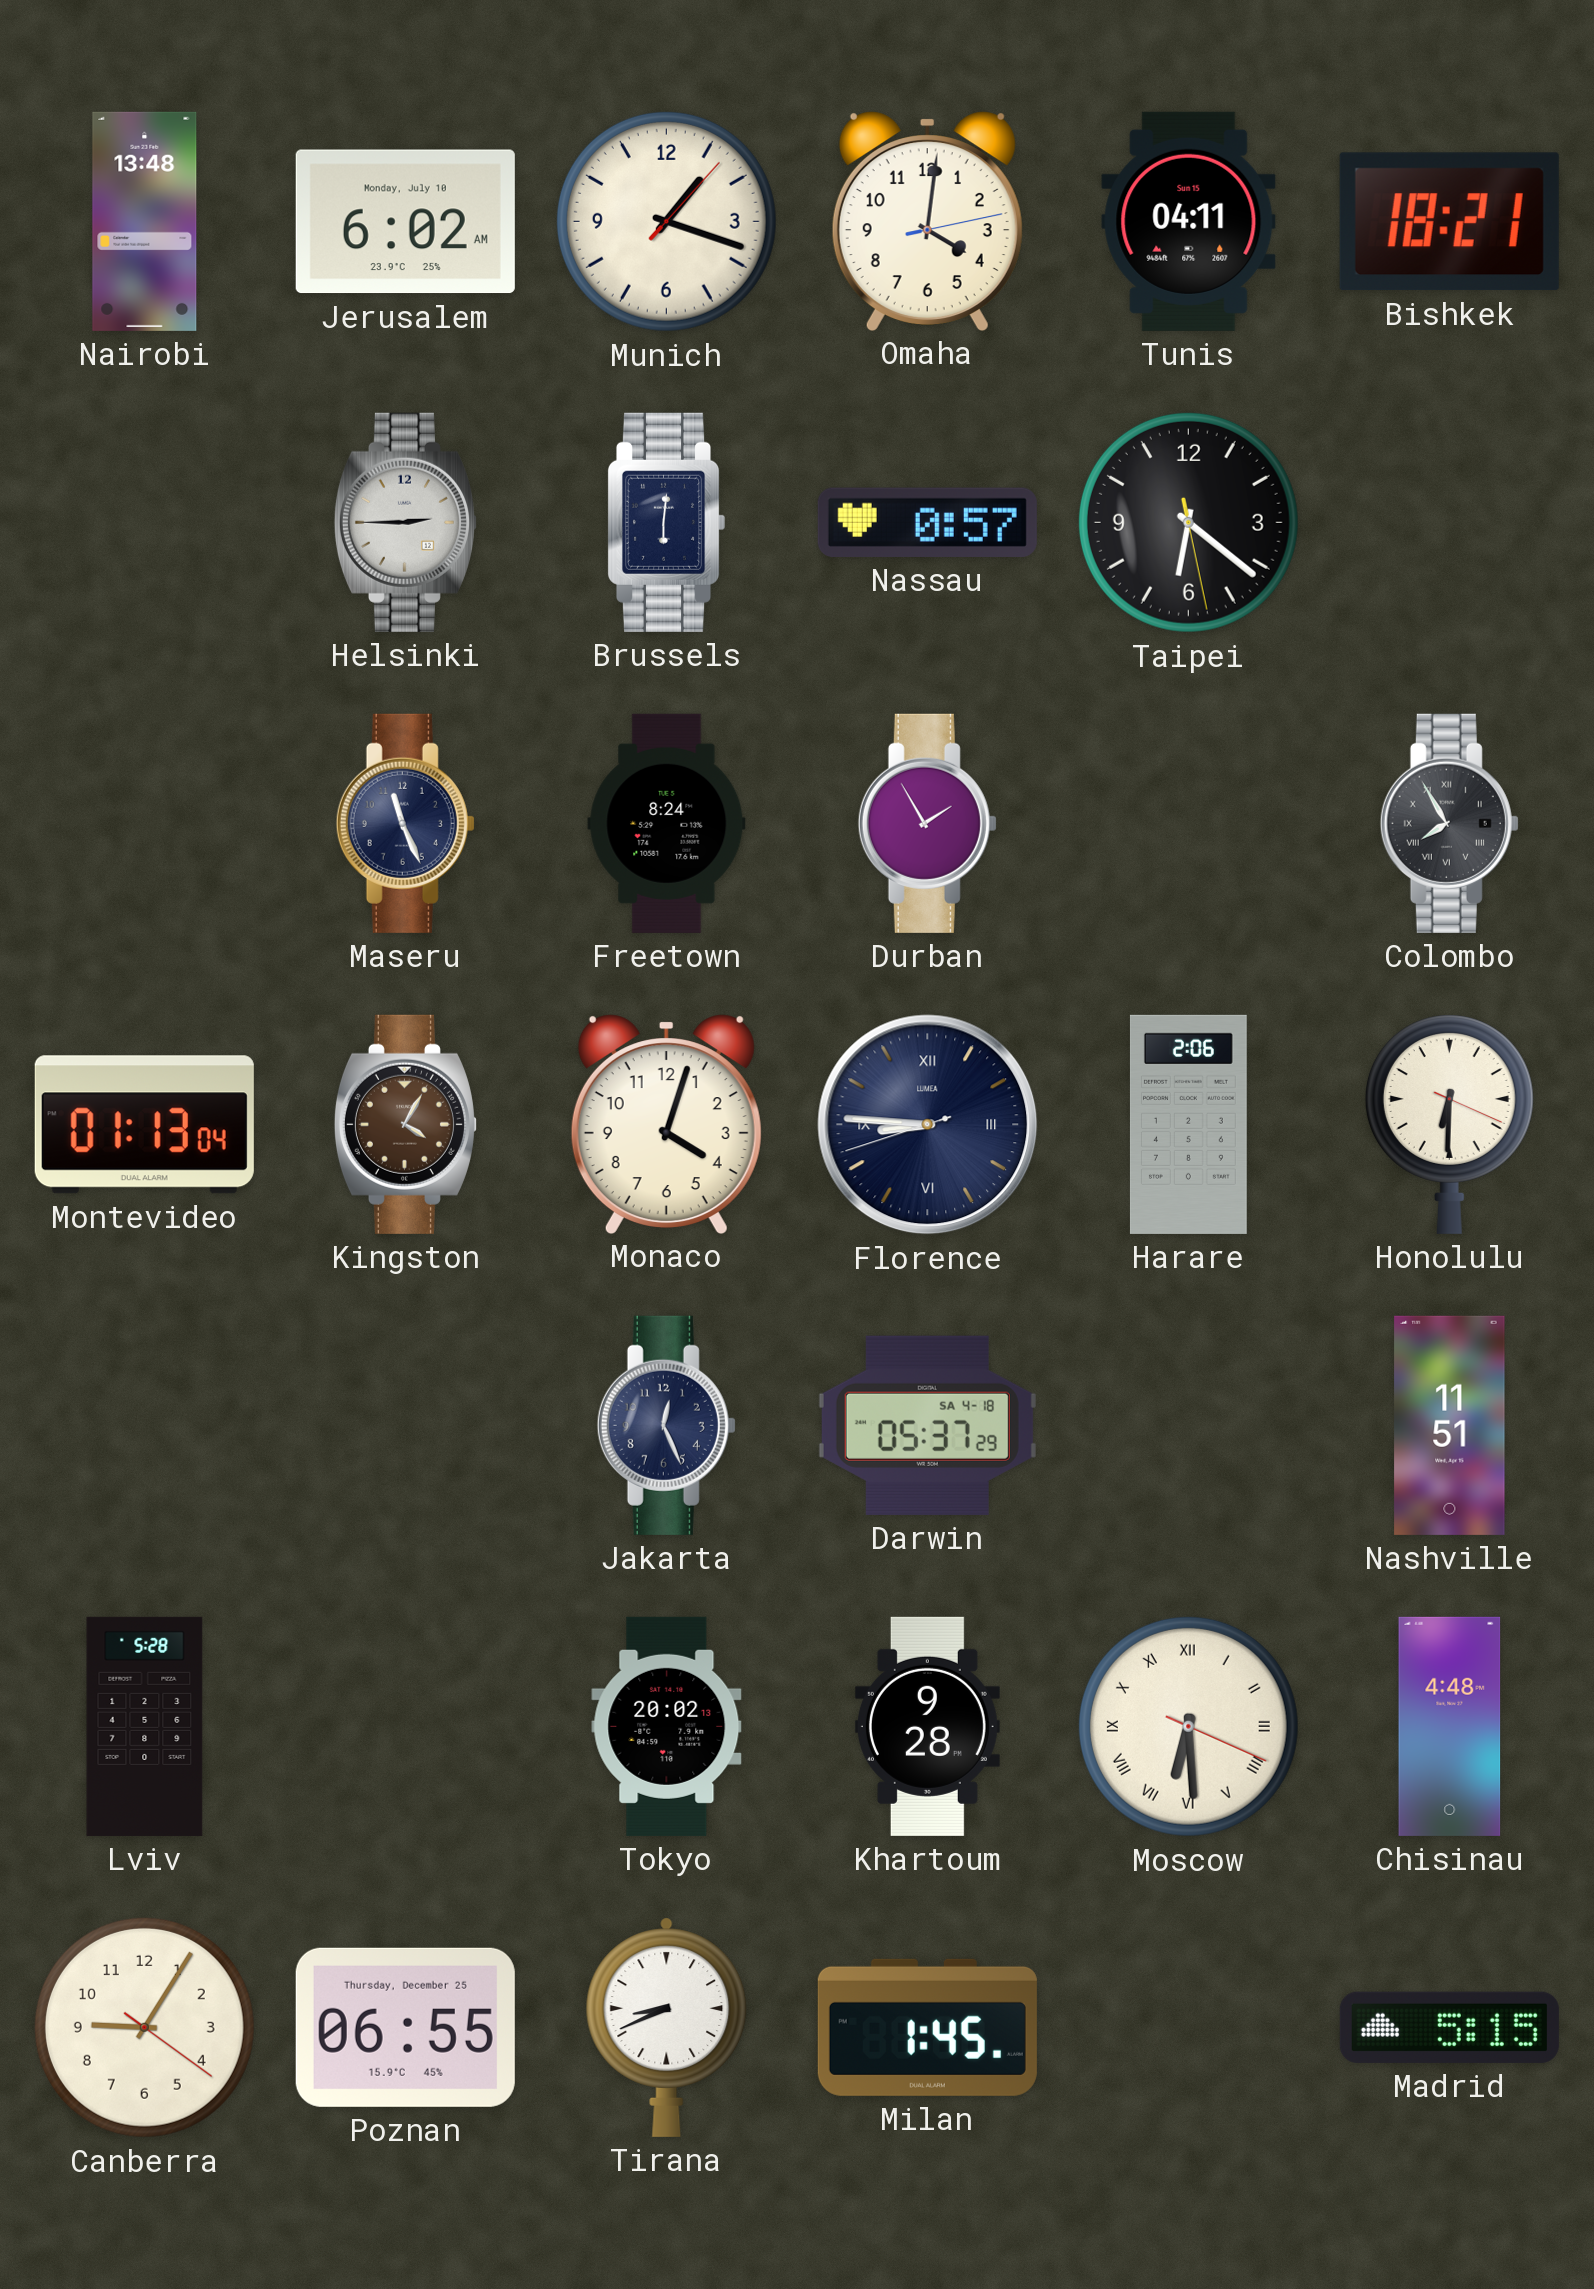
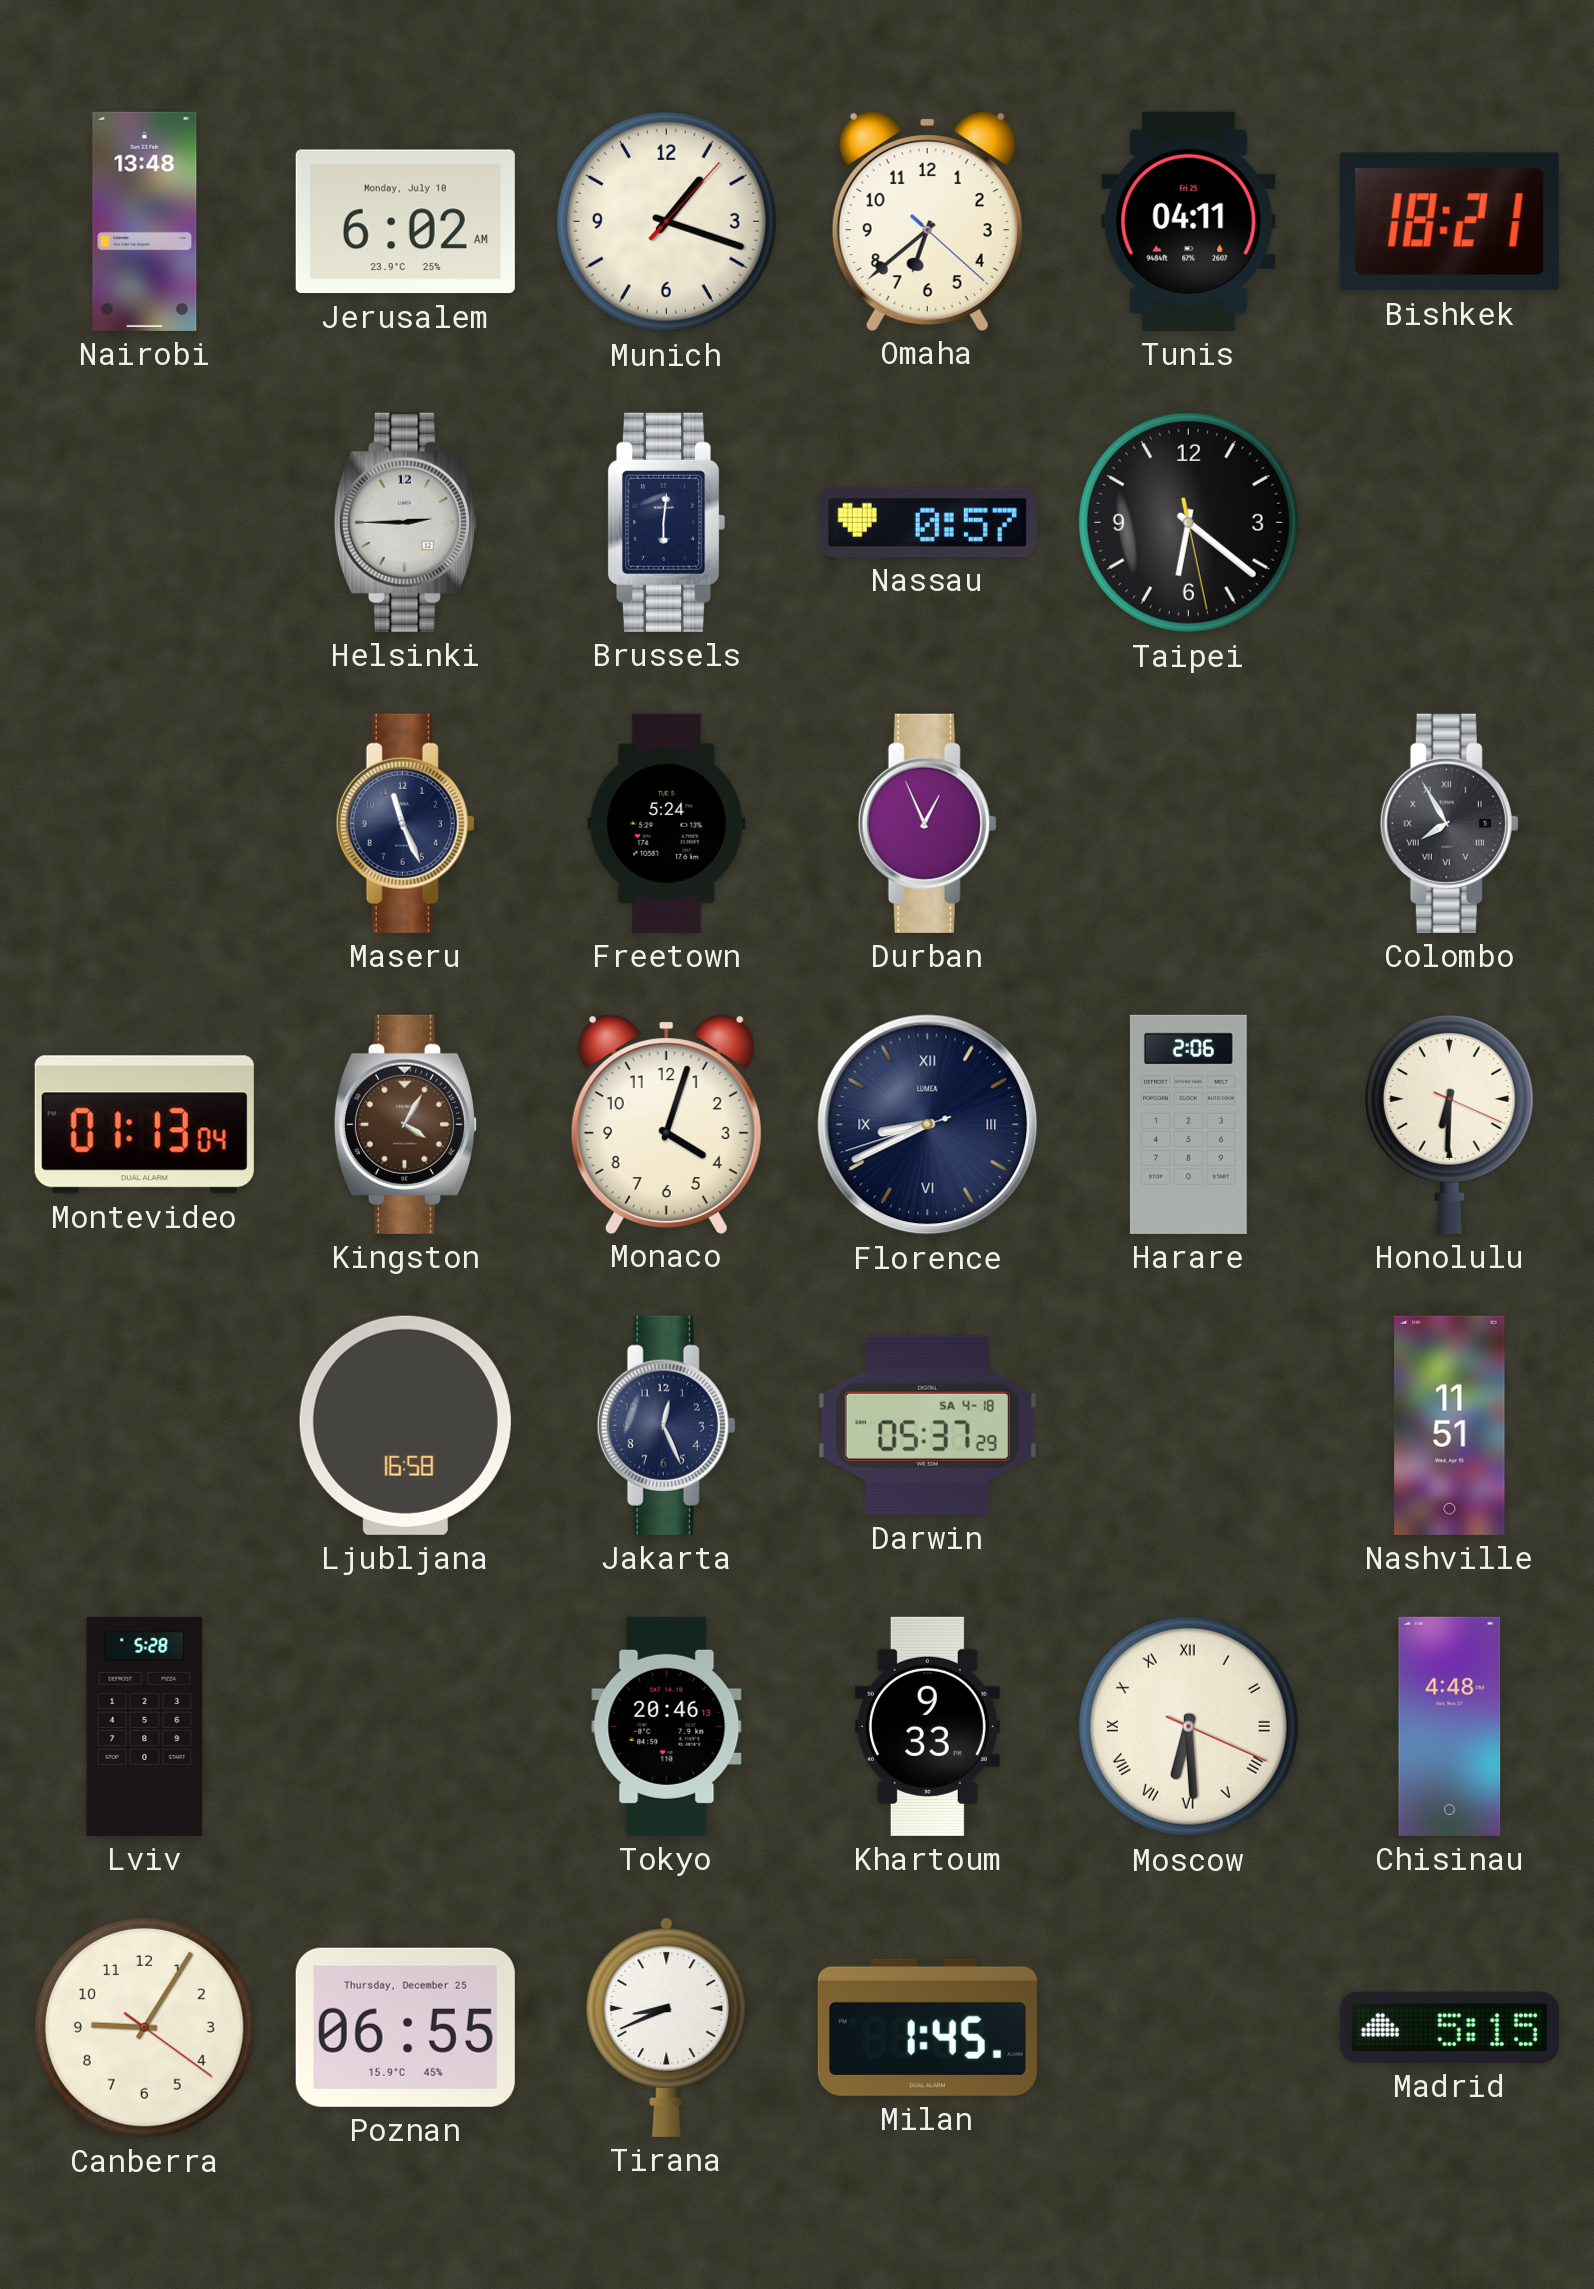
Omaha: 4:01 -> 6:38 (927, 221)
Tunis date: Sun 15 -> Fri 25 (1189, 221)
Freetown: 8:24 -> 5:24 (667, 823)
Durban: 1:55 -> 12:56 (927, 823)
Florence: 8:45 -> 8:40 (928, 1125)
Ljubljana: none -> 16:58 (405, 1425)
Tokyo: 20:02 -> 20:46 (667, 1726)
Khartoum: 9:28 -> 9:33 (927, 1726)
